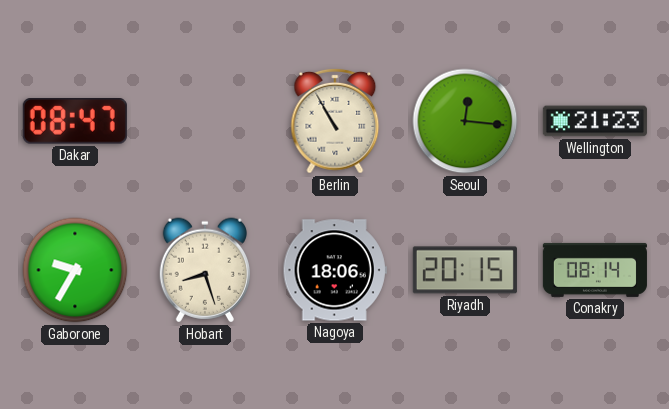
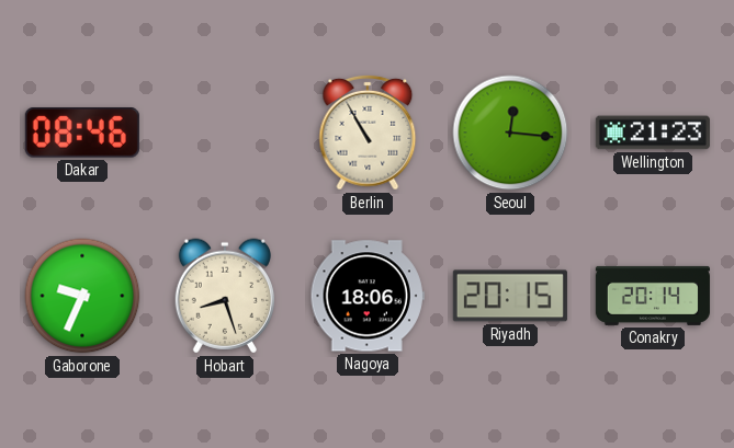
Dakar: 08:47 -> 08:46 (82, 134)
Gaborone: 9:35 -> 9:34 (82, 296)
Conakry: 08:14 -> 20:14 (653, 296)
